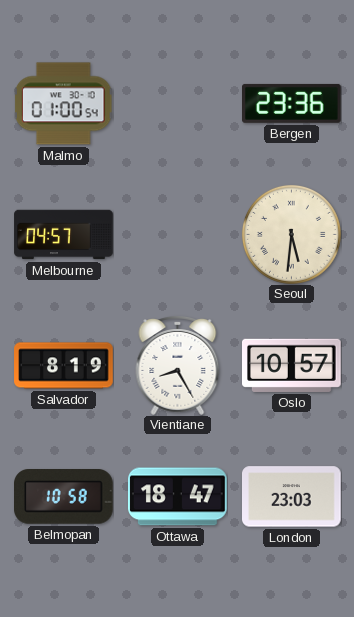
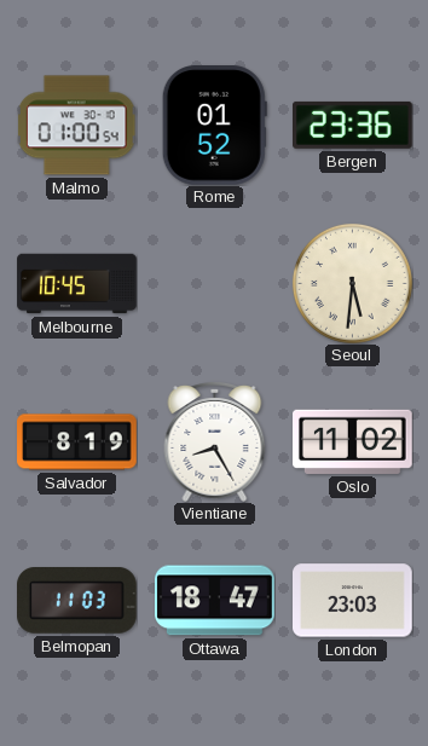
Rome: none -> 01:52 (214, 126)
Melbourne: 04:57 -> 10:45 (77, 284)
Oslo: 10:57 -> 11:02 (353, 441)
Belmopan: 10:58 -> 11:03 (77, 601)
